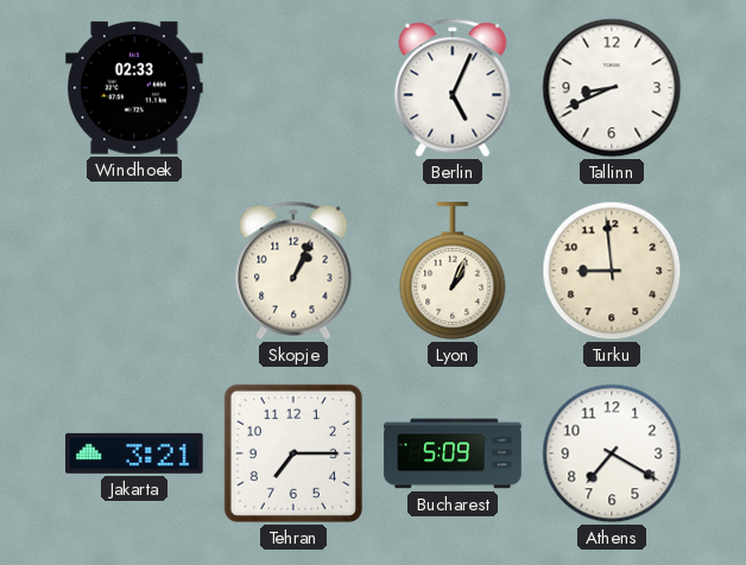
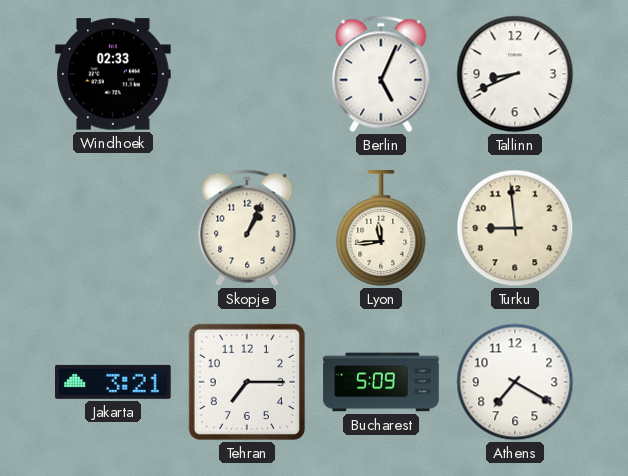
Lyon: 1:04 -> 11:44 (381, 228)
